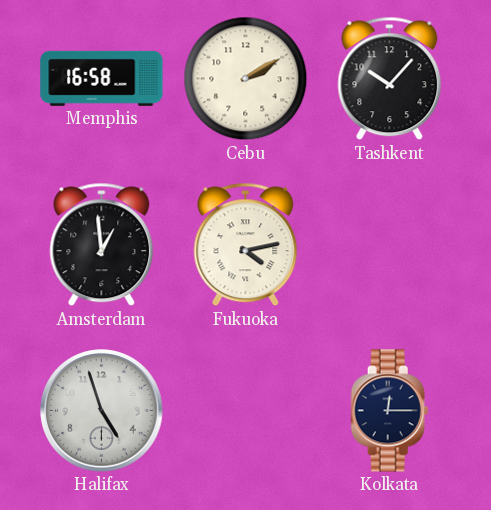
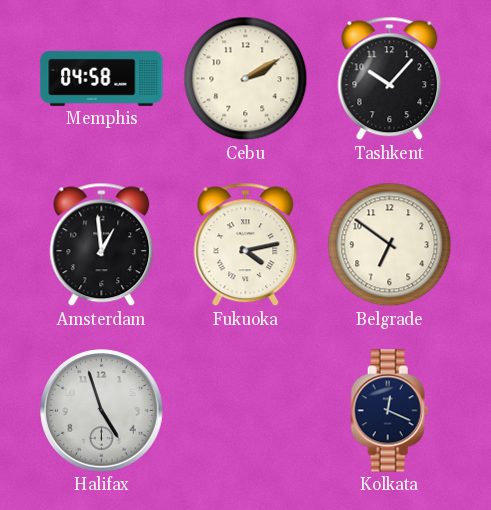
Memphis: 16:58 -> 04:58 (102, 78)
Belgrade: none -> 6:51 (390, 245)
Kolkata: 12:15 -> 12:19 (390, 411)
